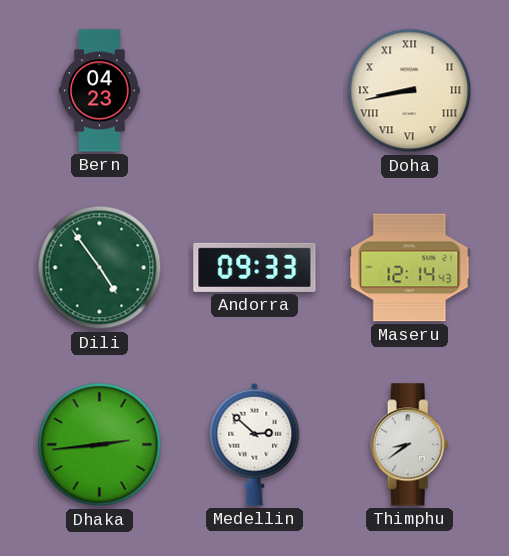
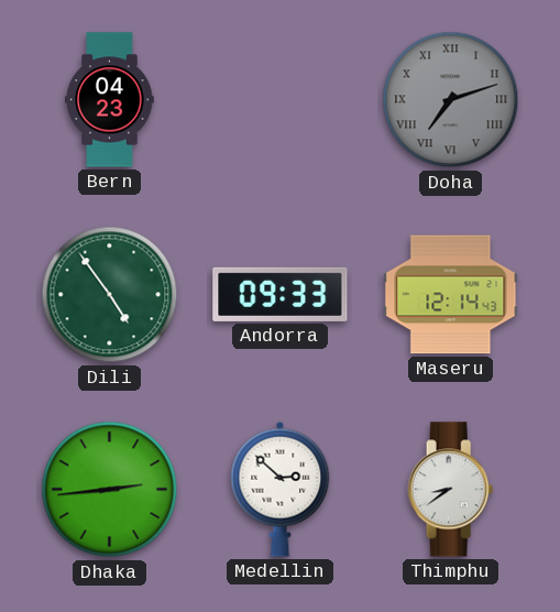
Doha: 8:43 -> 7:12 (451, 100)
Doha dial: cream -> grey (451, 100)
